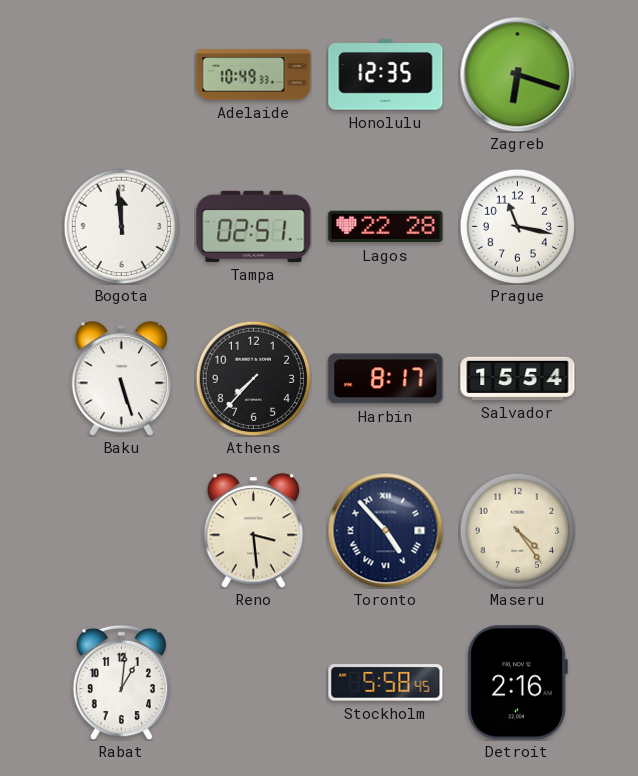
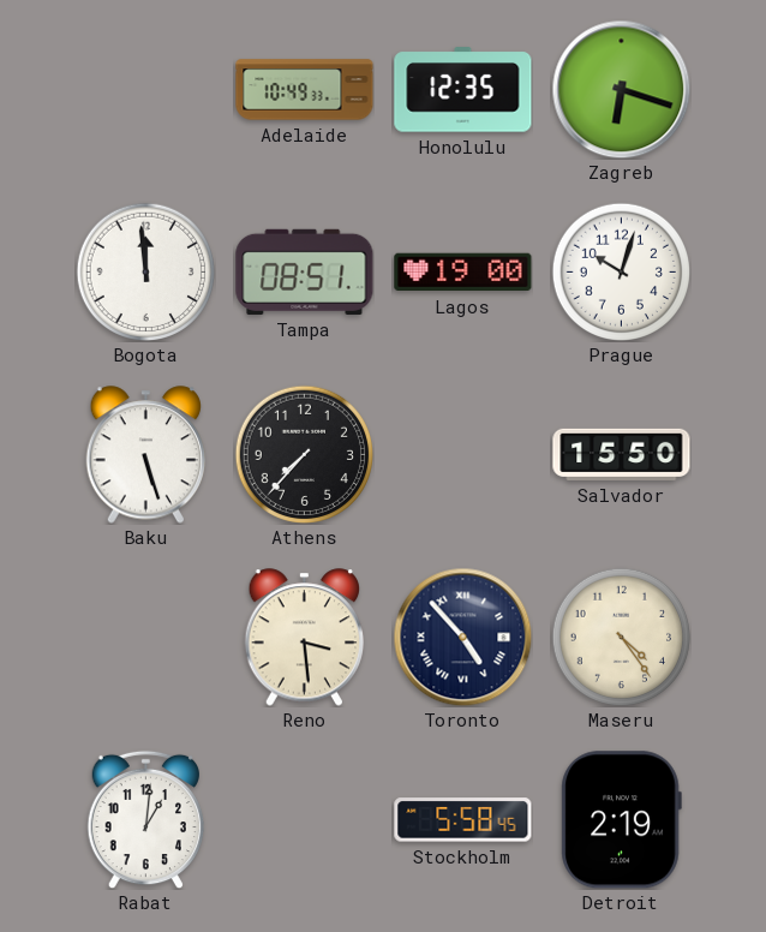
Tampa: 02:51 -> 08:51 (305, 271)
Lagos: 22:28 -> 19:00 (463, 273)
Prague: 11:17 -> 10:03 (621, 271)
Harbin: 8:17 -> none (386, 379)
Salvador: 15:54 -> 15:50 (622, 454)
Detroit: 2:16 -> 2:19 (621, 820)
